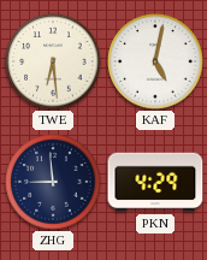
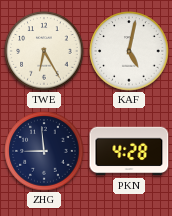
TWE: 6:29 -> 6:25 (44, 51)
PKN: 4:29 -> 4:28 (129, 151)
